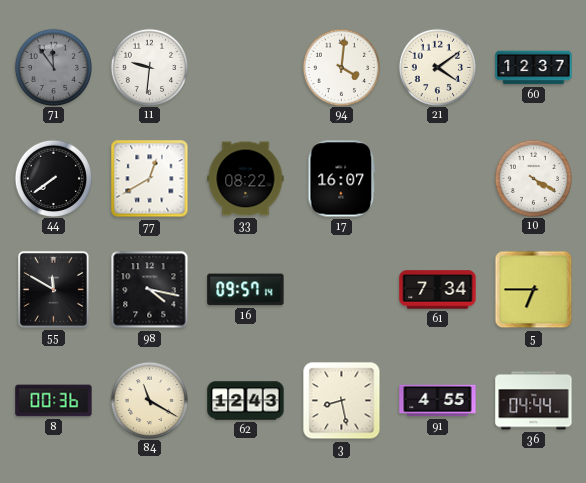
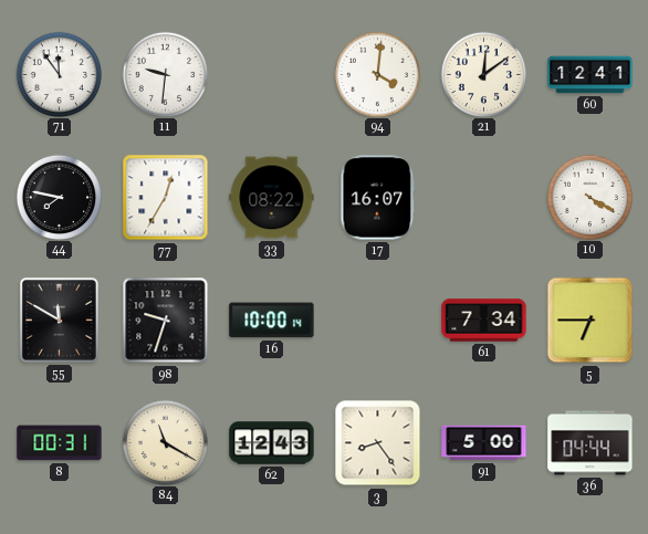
71 dial: grey -> white (59, 74)
21: 4:09 -> 12:09 (483, 74)
60: 12:37 -> 12:41 (590, 75)
44: 7:39 -> 7:47 (59, 197)
77: 12:40 -> 12:35 (166, 198)
98: 4:17 -> 9:33 (166, 321)
16: 09:57 -> 10:00 (272, 321)
8: 00:36 -> 00:31 (60, 443)
3: 8:28 -> 8:24 (378, 443)
91: 4:55 -> 5:00 (484, 443)
